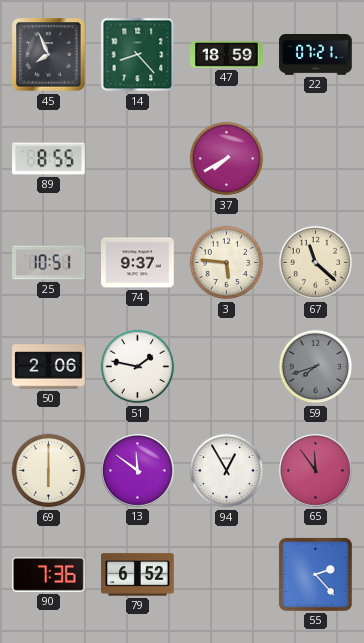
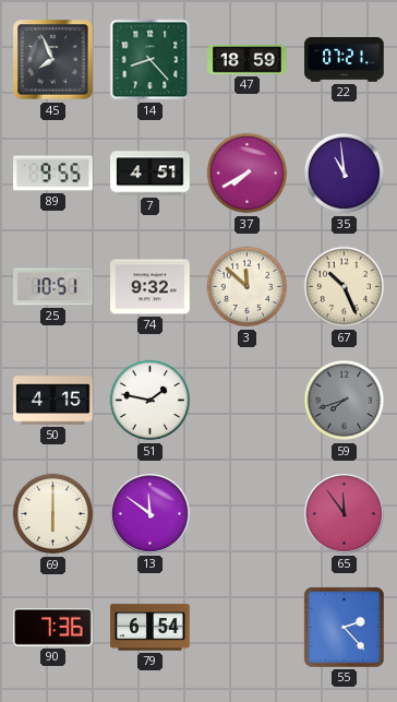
89: 8:55 -> 9:55 (53, 174)
7: none -> 4:51 (151, 174)
35: none -> 10:59 (345, 174)
74: 9:37 -> 9:32 (151, 287)
3: 5:46 -> 11:52 (248, 287)
67: 11:22 -> 10:26 (345, 287)
50: 2:06 -> 4:15 (53, 401)
94: 12:55 -> none (227, 471)
79: 6:52 -> 6:54 (151, 628)
